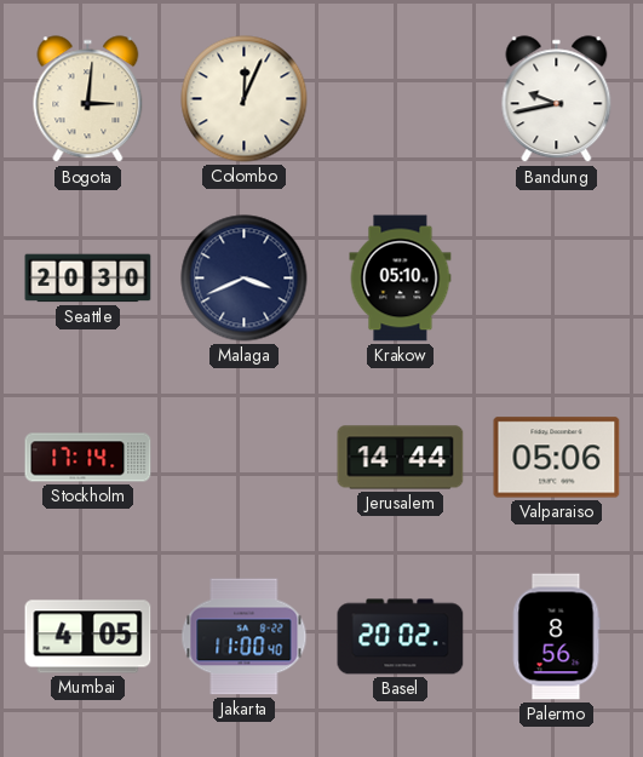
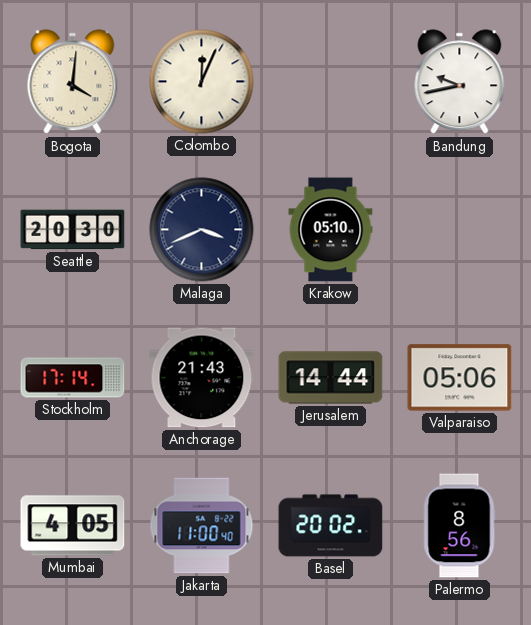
Bogota: 3:01 -> 4:01 (73, 82)
Anchorage: none -> 21:43 (202, 378)
